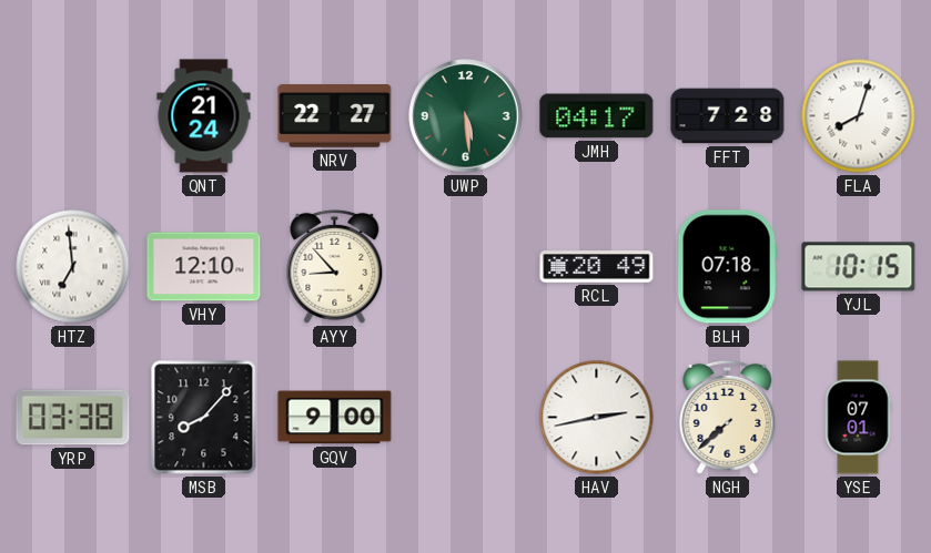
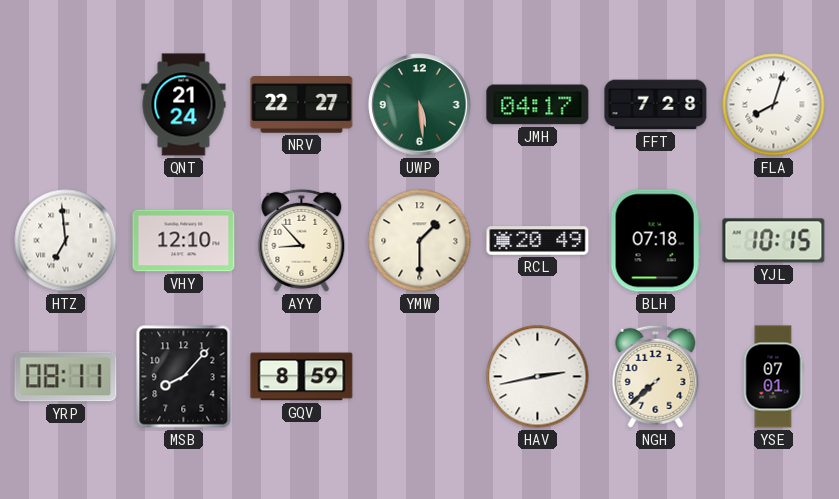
YMW: none -> 1:30 (420, 241)
YRP: 03:38 -> 08:11 (66, 377)
GQV: 9:00 -> 8:59 (302, 377)
